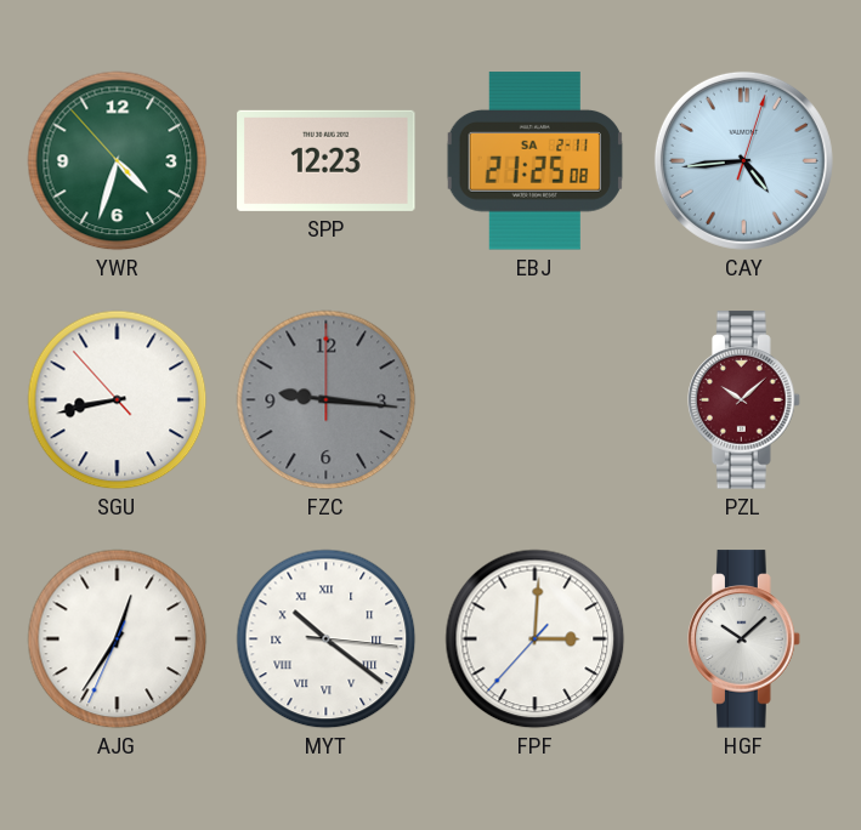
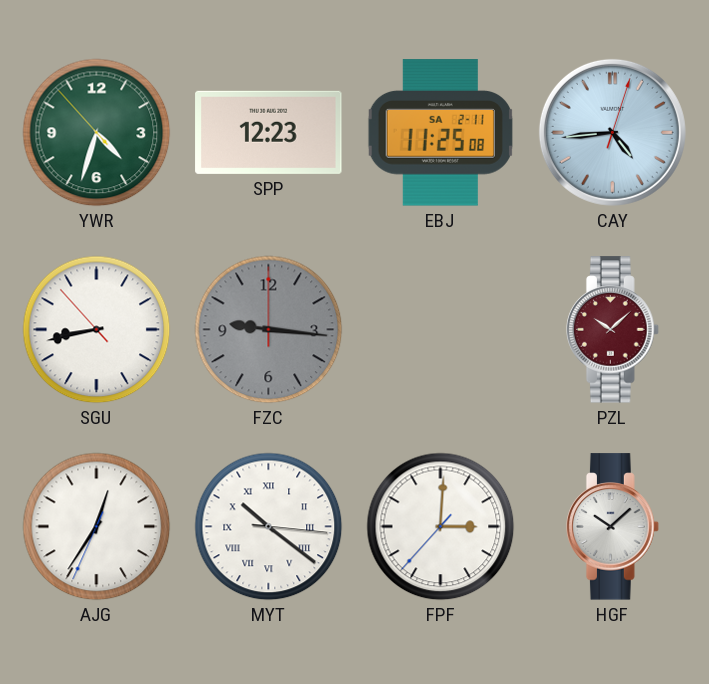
EBJ: 21:25 -> 11:25 (440, 133)
